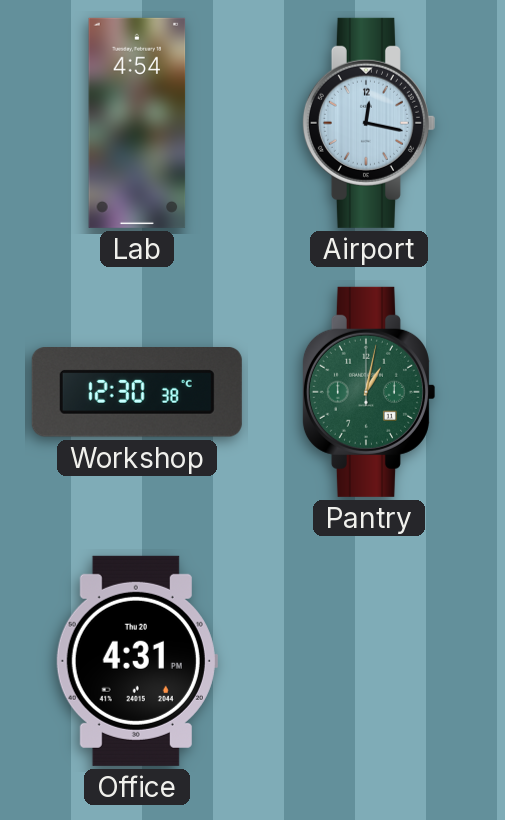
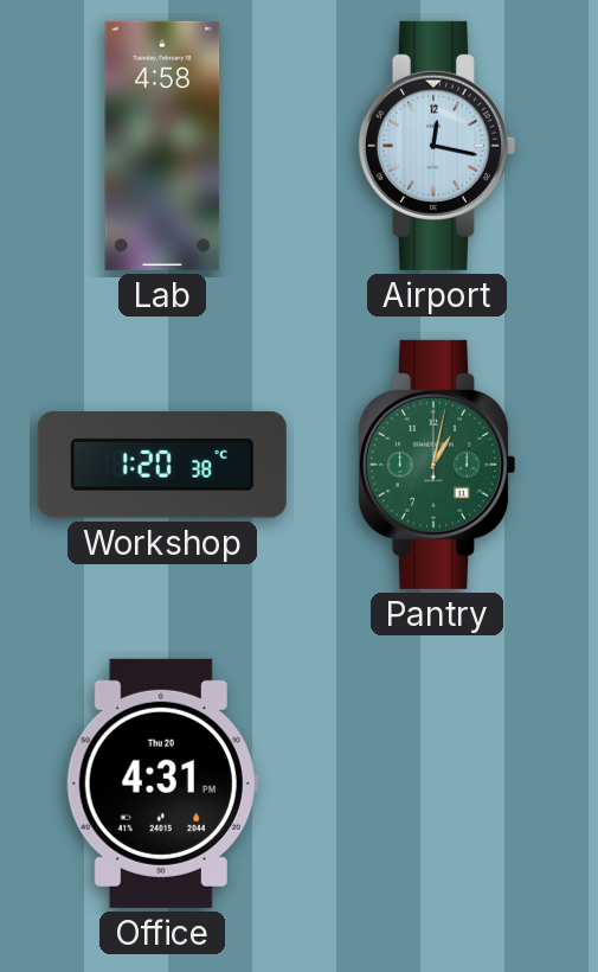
Lab: 4:54 -> 4:58 (162, 146)
Workshop: 12:30 -> 1:20 (162, 466)
